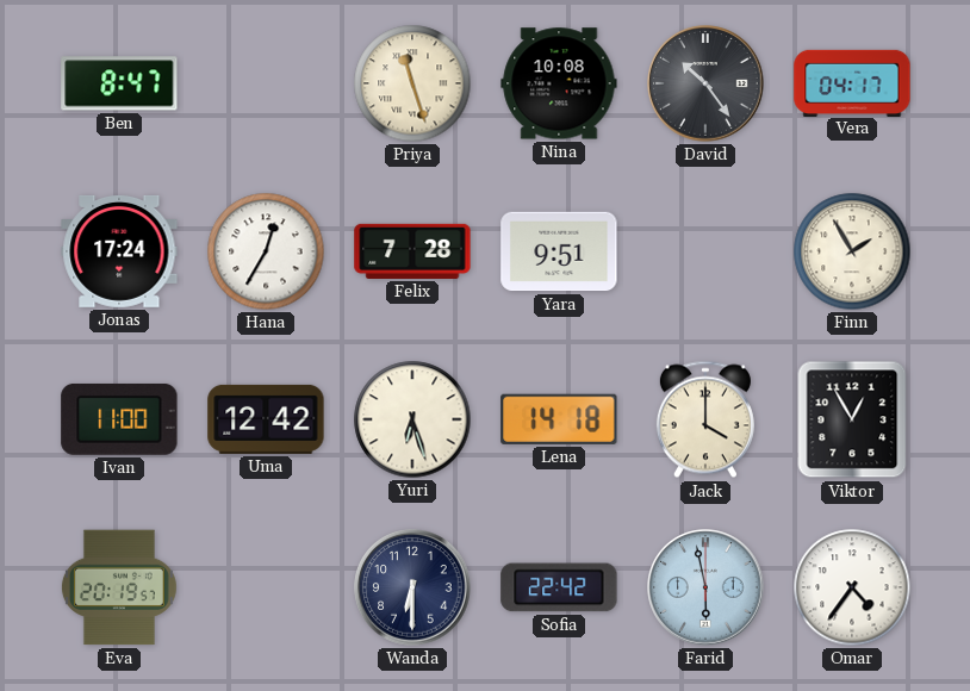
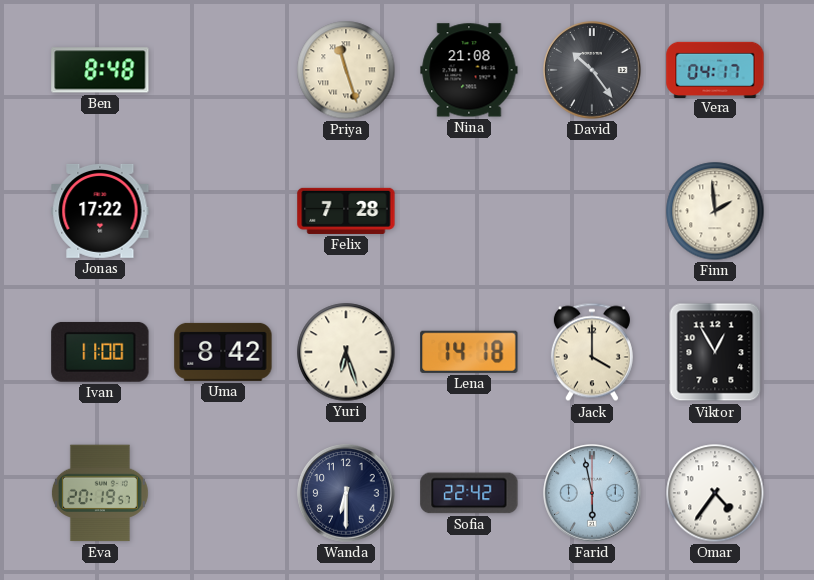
Ben: 8:47 -> 8:48 (100, 70)
Nina: 10:08 -> 21:08 (469, 70)
Jonas: 17:24 -> 17:22 (100, 211)
Hana: 12:35 -> none (266, 251)
Yara: 9:51 -> none (559, 251)
Finn: 1:55 -> 1:59 (715, 211)
Uma: 12:42 -> 8:42 (223, 352)
